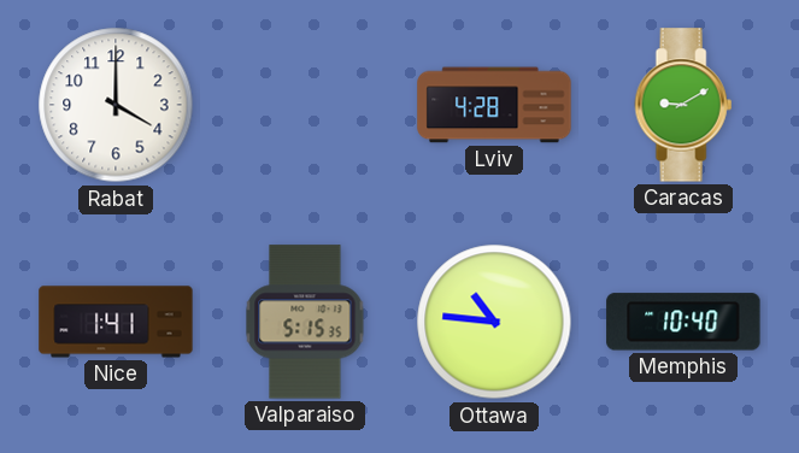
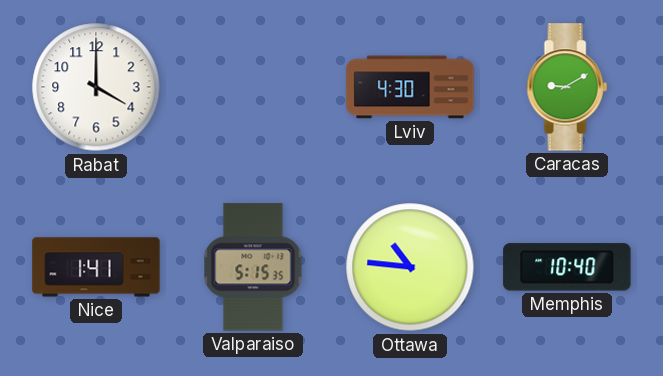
Lviv: 4:28 -> 4:30 (410, 87)
